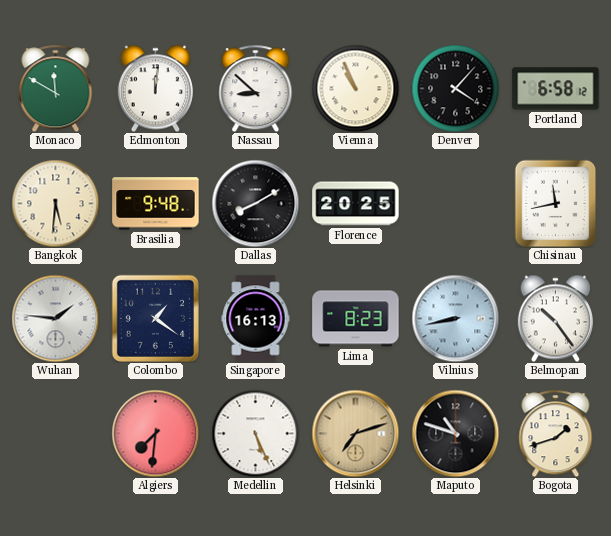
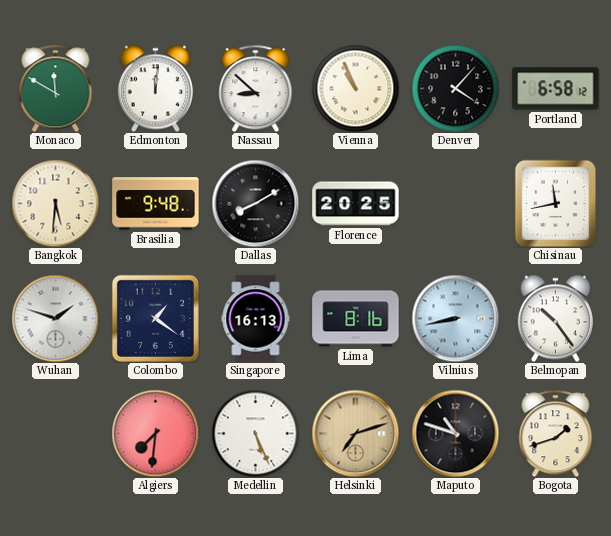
Wuhan: 1:46 -> 1:48 (55, 318)
Lima: 8:23 -> 8:16 (356, 319)
